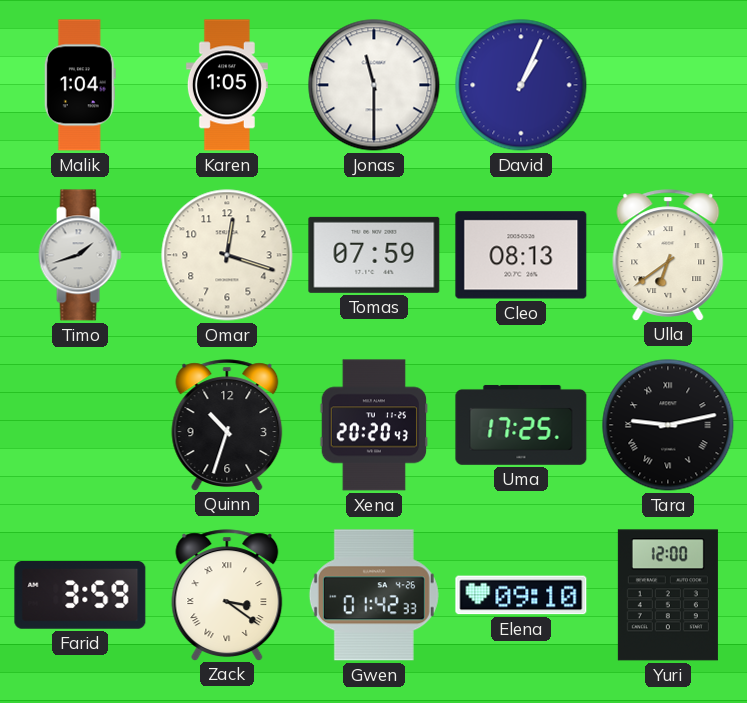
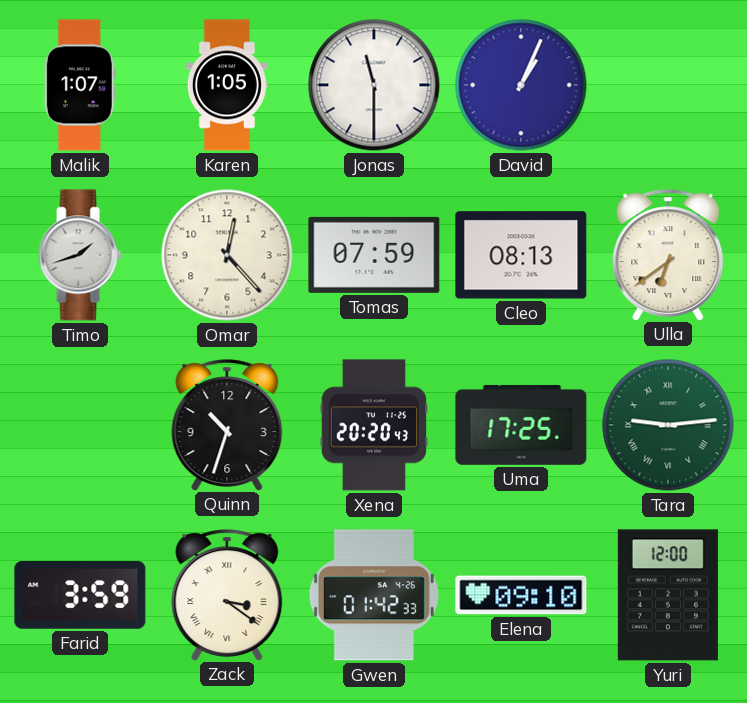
Malik: 1:04 -> 1:07 (80, 85)
Omar: 12:18 -> 12:23 (227, 255)
Tara: 9:13 -> 9:14 (668, 425)
Tara dial: black -> green (668, 425)
